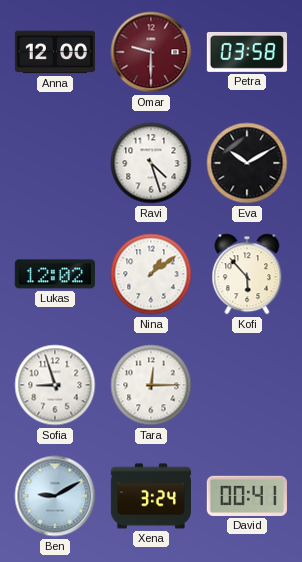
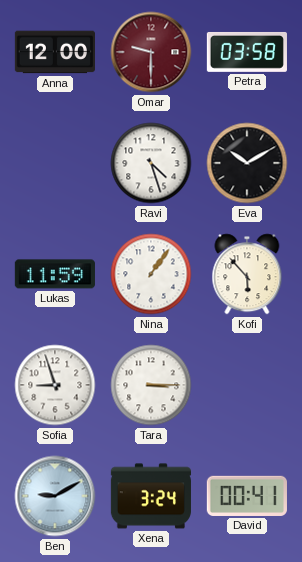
Lukas: 12:02 -> 11:59 (55, 274)
Nina: 1:09 -> 1:06 (151, 274)
Tara: 12:15 -> 3:15 (151, 385)
